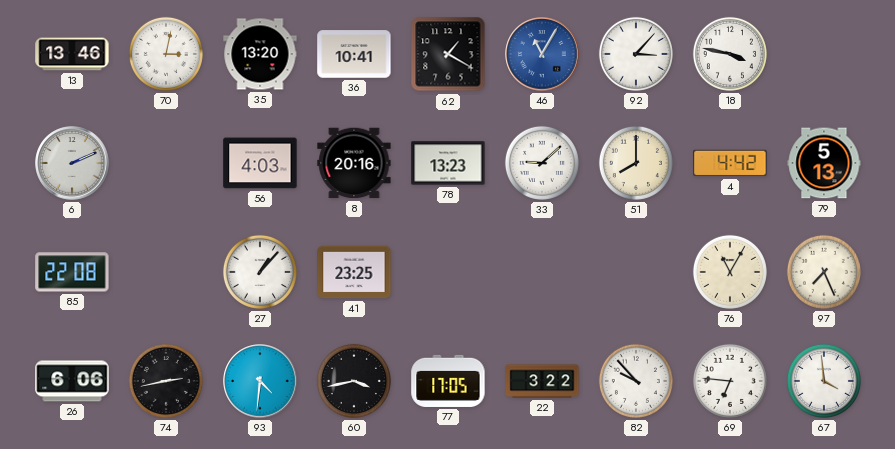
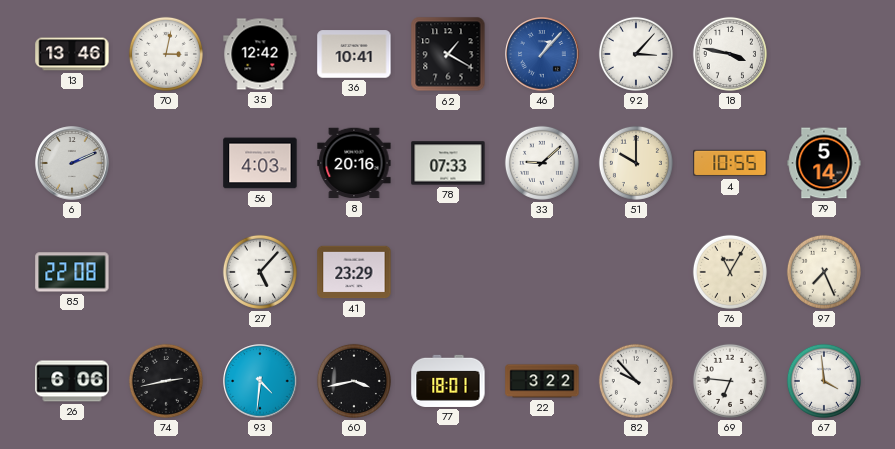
35: 13:20 -> 12:42 (260, 54)
46: 11:05 -> 1:07 (542, 54)
78: 13:23 -> 07:33 (448, 163)
51: 8:00 -> 10:00 (636, 163)
4: 4:42 -> 10:55 (730, 163)
79: 5:13 -> 5:14 (824, 163)
27: 1:07 -> 5:07 (260, 272)
41: 23:25 -> 23:29 (354, 272)
77: 17:05 -> 18:01 (448, 381)
